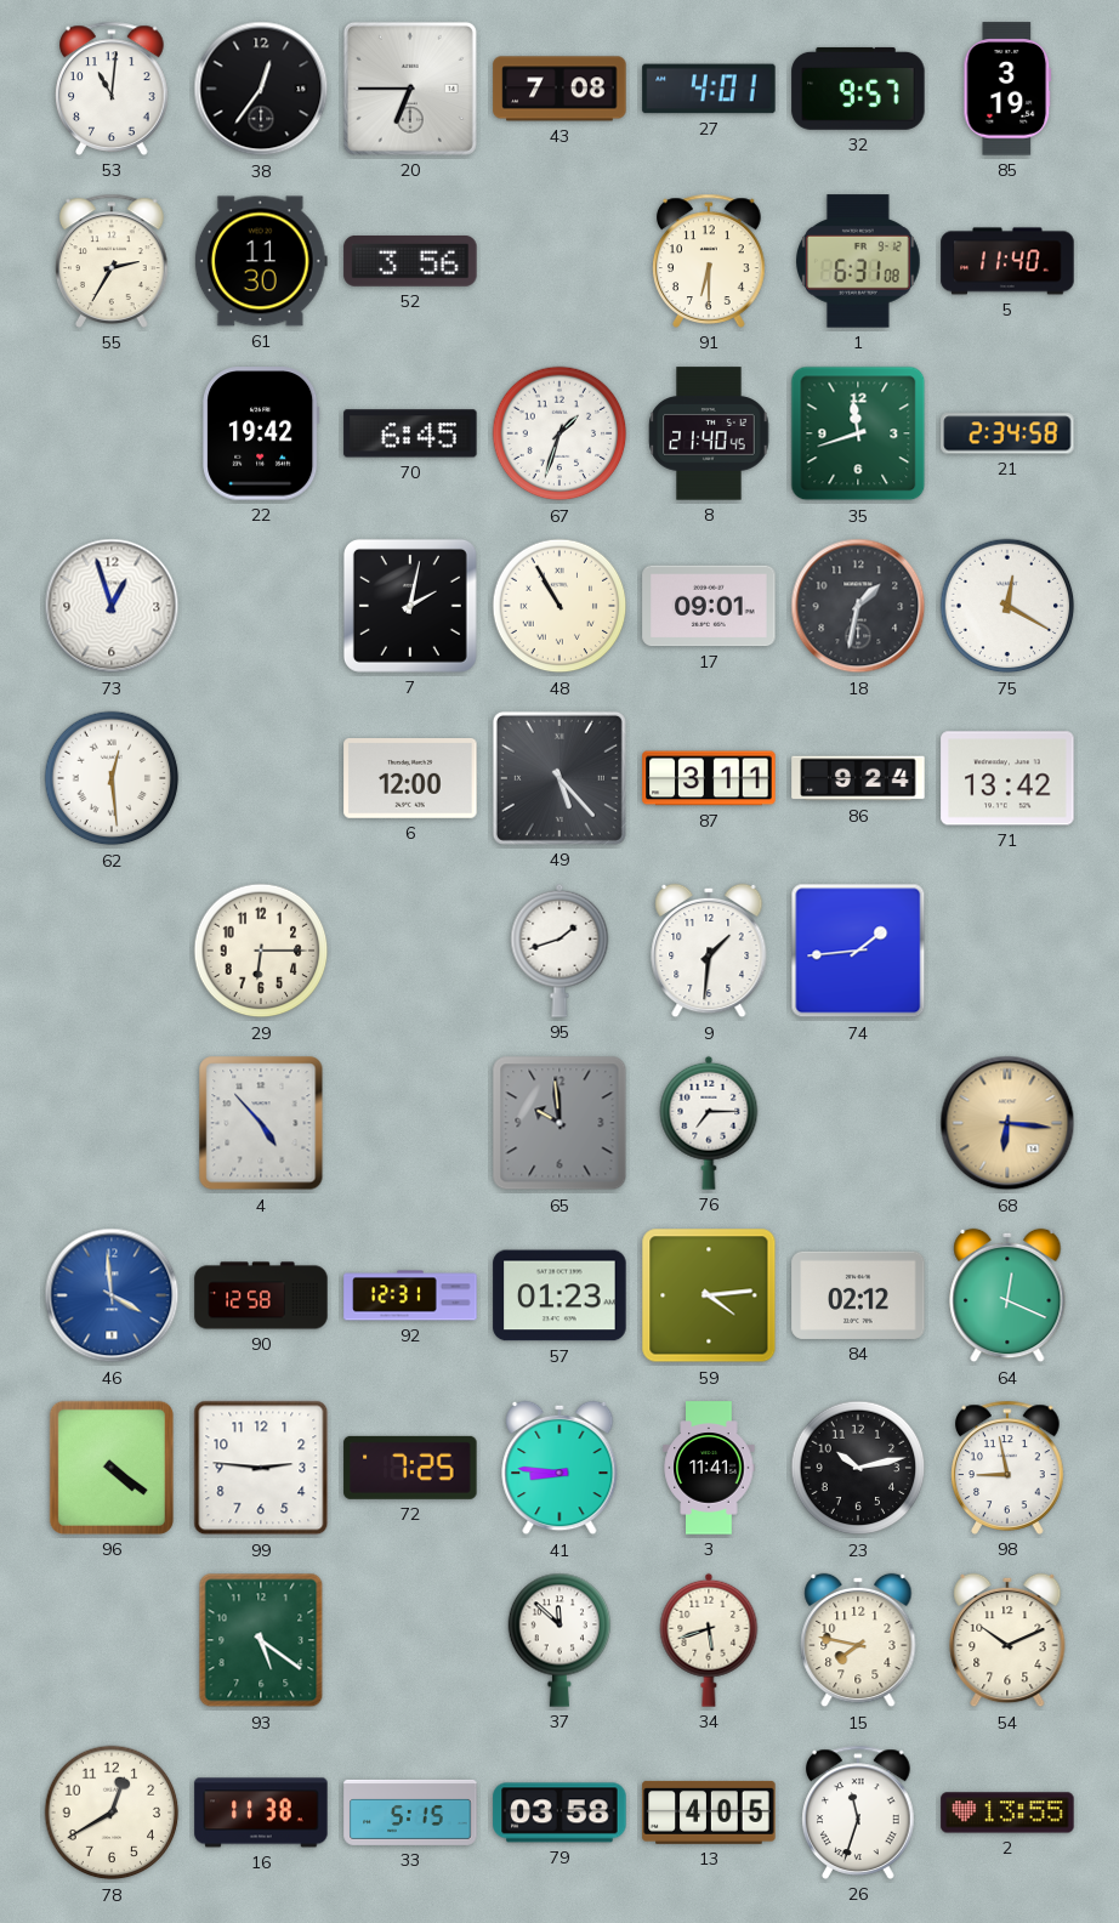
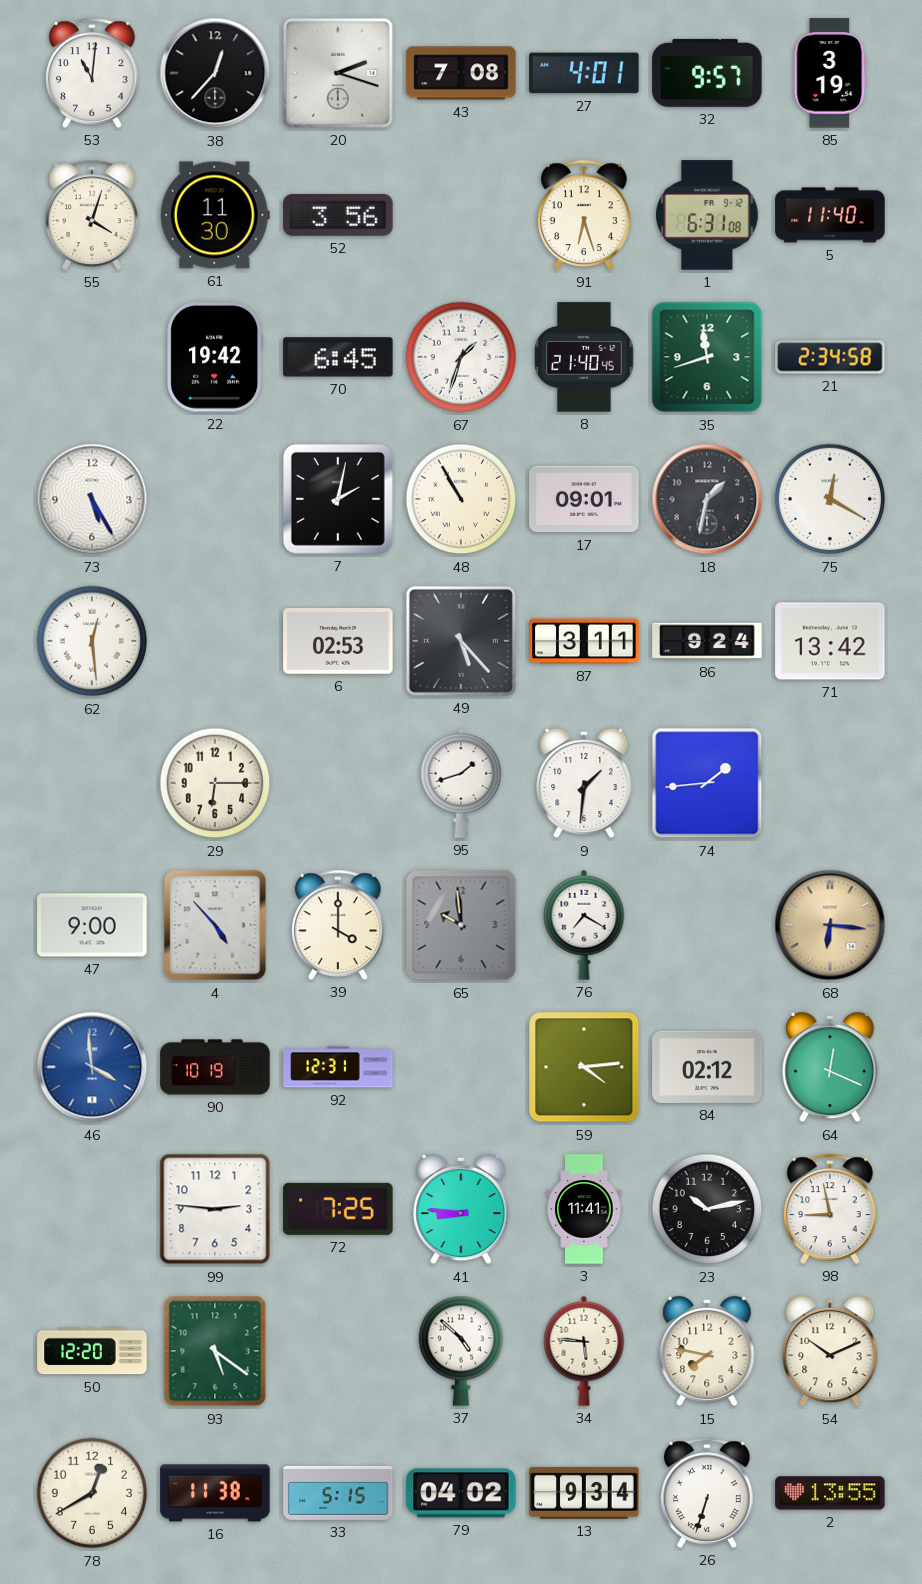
38: 12:36 -> 12:37 (215, 73)
20: 6:45 -> 2:18 (338, 73)
55: 2:35 -> 4:03 (92, 215)
91: 6:30 -> 6:27 (584, 215)
73: 12:57 -> 5:25 (92, 499)
6: 12:00 -> 02:53 (338, 642)
47: none -> 9:00 (92, 925)
39: none -> 4:00 (338, 925)
76: 7:15 -> 7:20 (584, 925)
90: 12:58 -> 10:19 (215, 1067)
57: 01:23 -> none (559, 1295)
96: 4:21 -> none (112, 1468)
50: none -> 12:20 (92, 1351)
37: 11:52 -> 4:52 (461, 1351)
34: 5:42 -> 5:46 (584, 1351)
79: 03:58 -> 04:02 (461, 1493)
13: 4:05 -> 9:34 (584, 1493)
26: 11:33 -> 6:33 (707, 1493)
